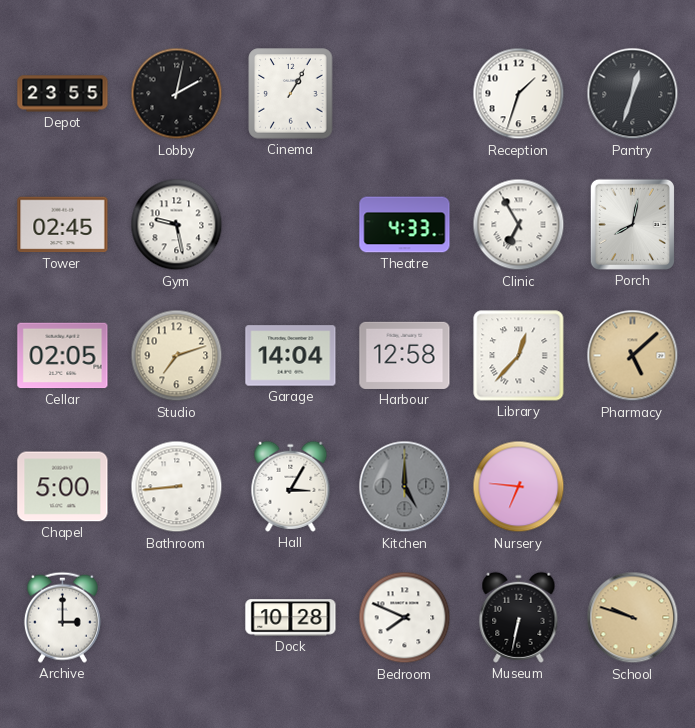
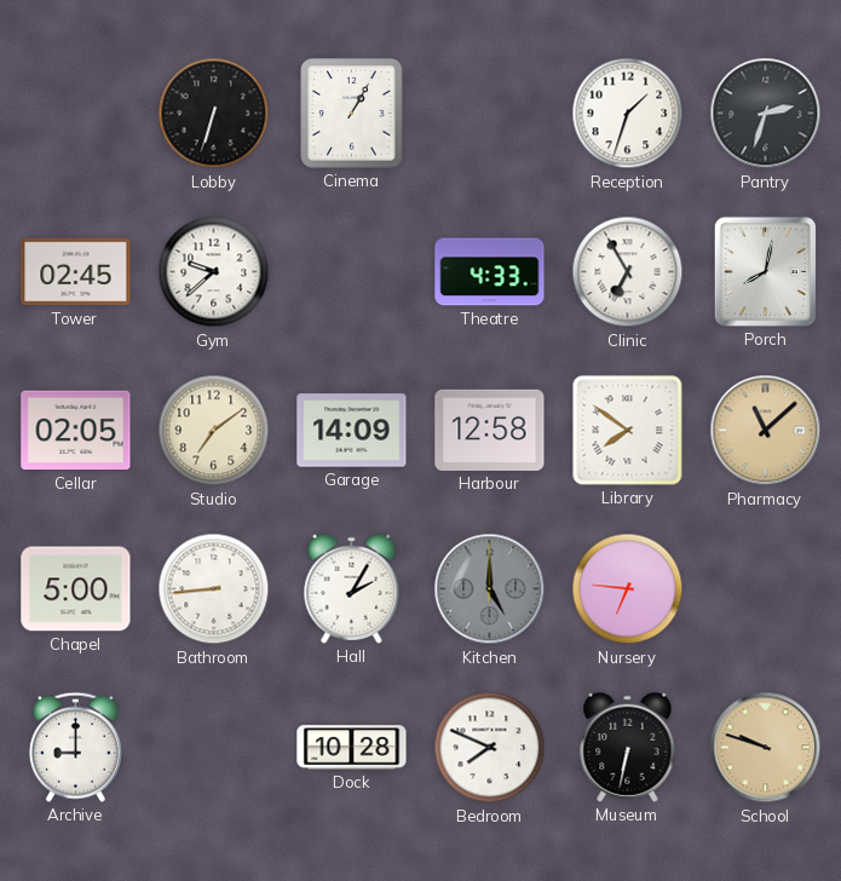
Depot: 23:55 -> none (63, 94)
Lobby: 2:02 -> 6:33 (214, 114)
Pantry: 12:33 -> 2:33 (766, 114)
Gym: 9:28 -> 9:38 (214, 272)
Studio: 7:12 -> 7:09 (214, 431)
Garage: 14:04 -> 14:09 (352, 431)
Library: 12:37 -> 7:51 (628, 431)
Pharmacy: 5:08 -> 11:08 (766, 431)
Hall: 3:05 -> 2:05 (352, 588)
Archive: 3:00 -> 9:00 (75, 747)
